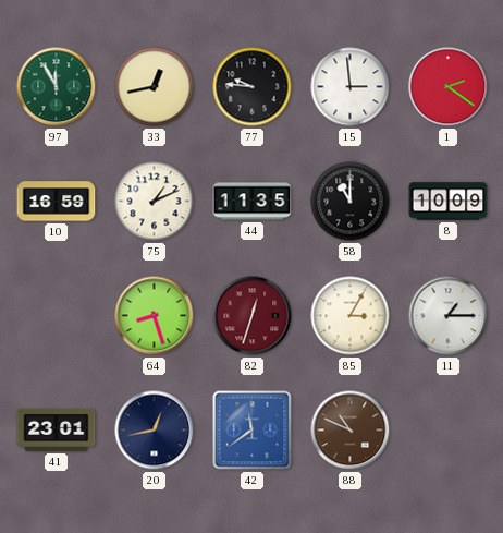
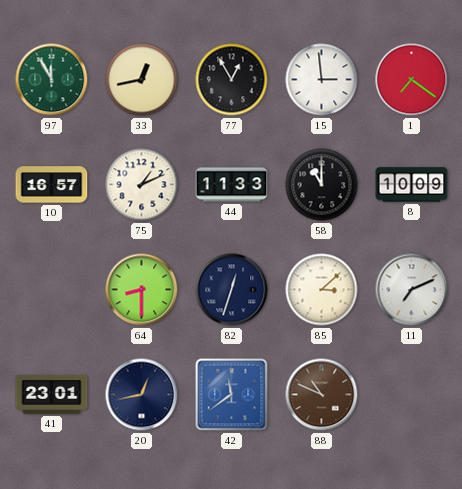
77: 9:46 -> 12:55 (232, 80)
1: 2:21 -> 7:21 (412, 80)
10: 16:59 -> 16:57 (52, 185)
44: 11:35 -> 11:33 (232, 185)
64: 8:27 -> 8:30 (142, 290)
82 dial: burgundy -> navy (232, 290)
85: 3:05 -> 3:08 (322, 290)
11: 1:15 -> 7:11 (412, 290)
